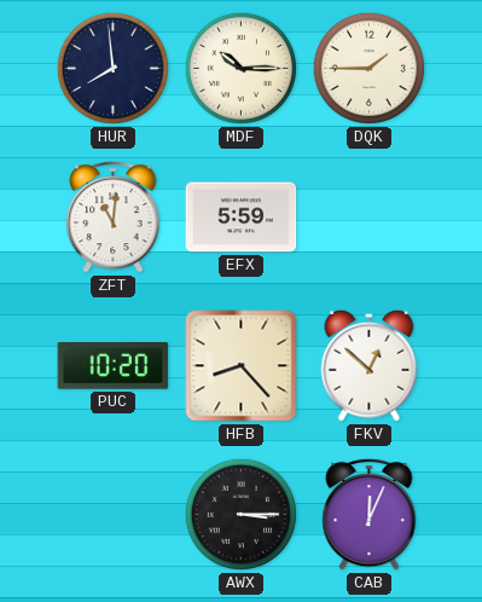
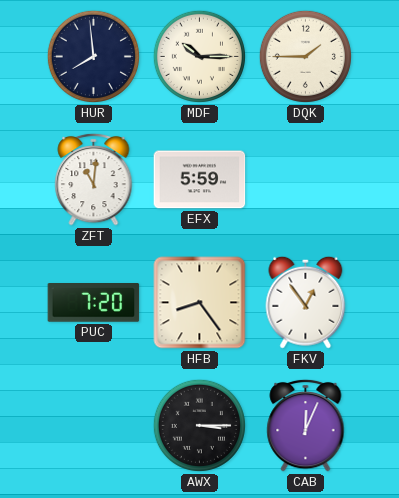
PUC: 10:20 -> 7:20 (94, 303)
HFB: 8:23 -> 8:24 (200, 303)
FKV: 12:52 -> 12:54 (306, 302)
